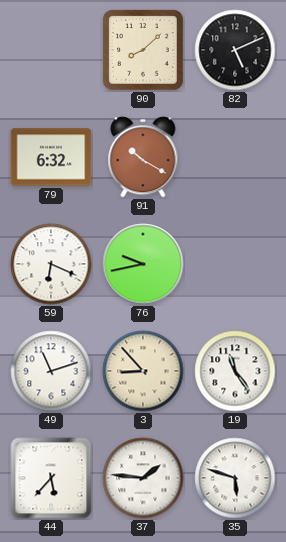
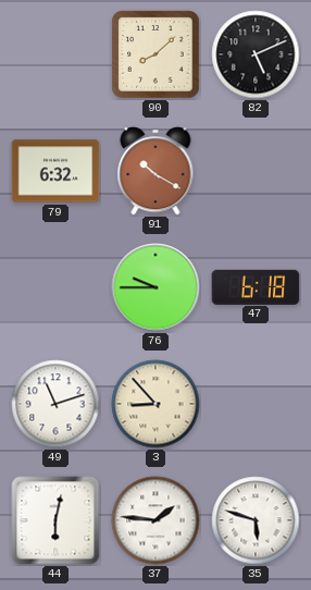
59: 6:19 -> none (51, 264)
76: 9:43 -> 9:45 (155, 287)
47: none -> 6:18 (256, 286)
19: 11:24 -> none (235, 371)
44: 5:37 -> 6:02 (55, 520)
